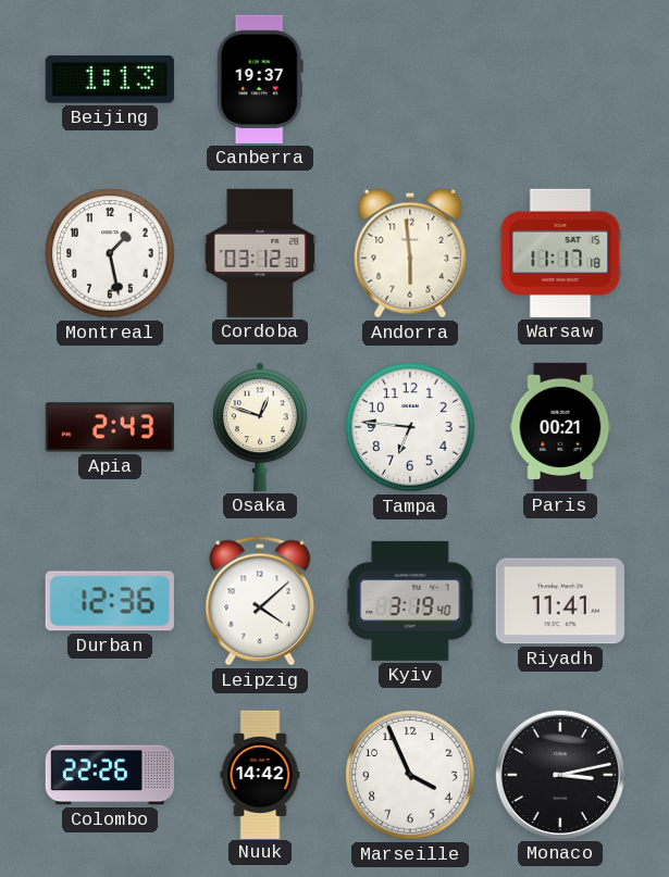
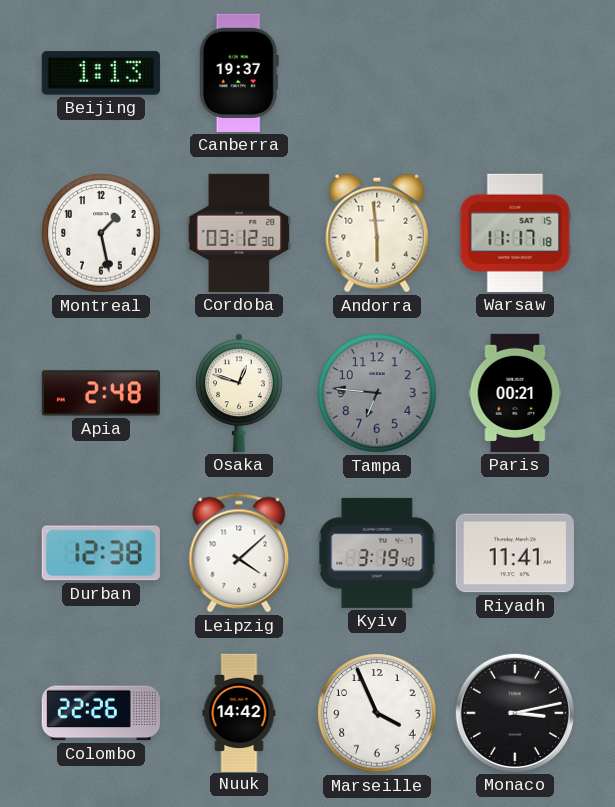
Apia: 2:43 -> 2:48 (101, 393)
Tampa dial: white -> grey (377, 393)
Durban: 12:36 -> 12:38 (101, 553)
